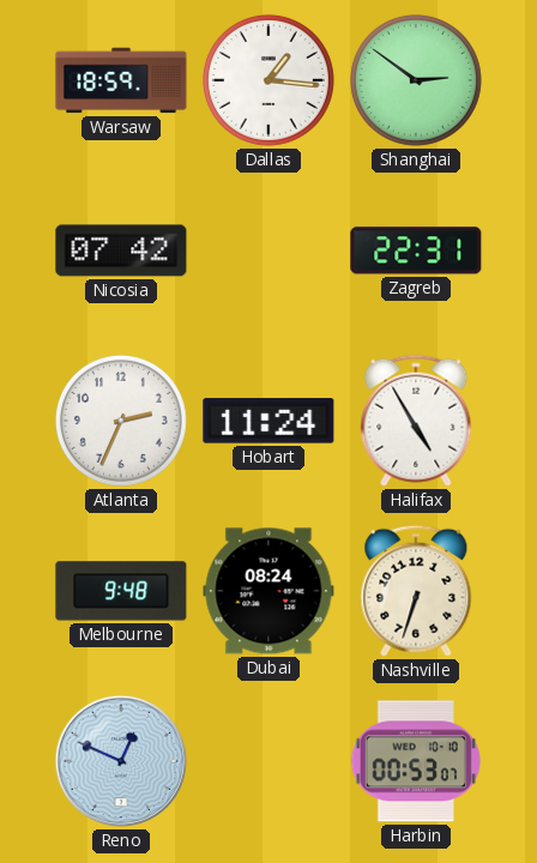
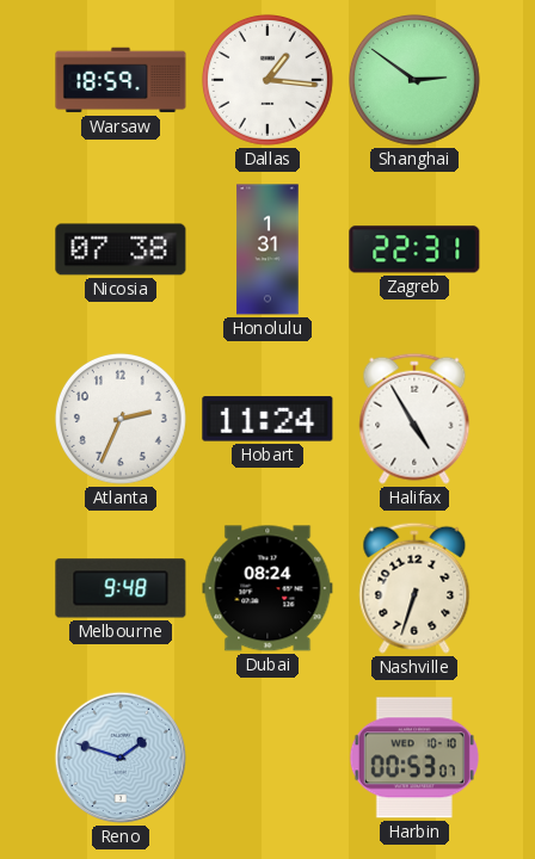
Nicosia: 07:42 -> 07:38 (121, 249)
Honolulu: none -> 1:31 (267, 249)
Reno: 12:49 -> 1:48 (121, 758)
